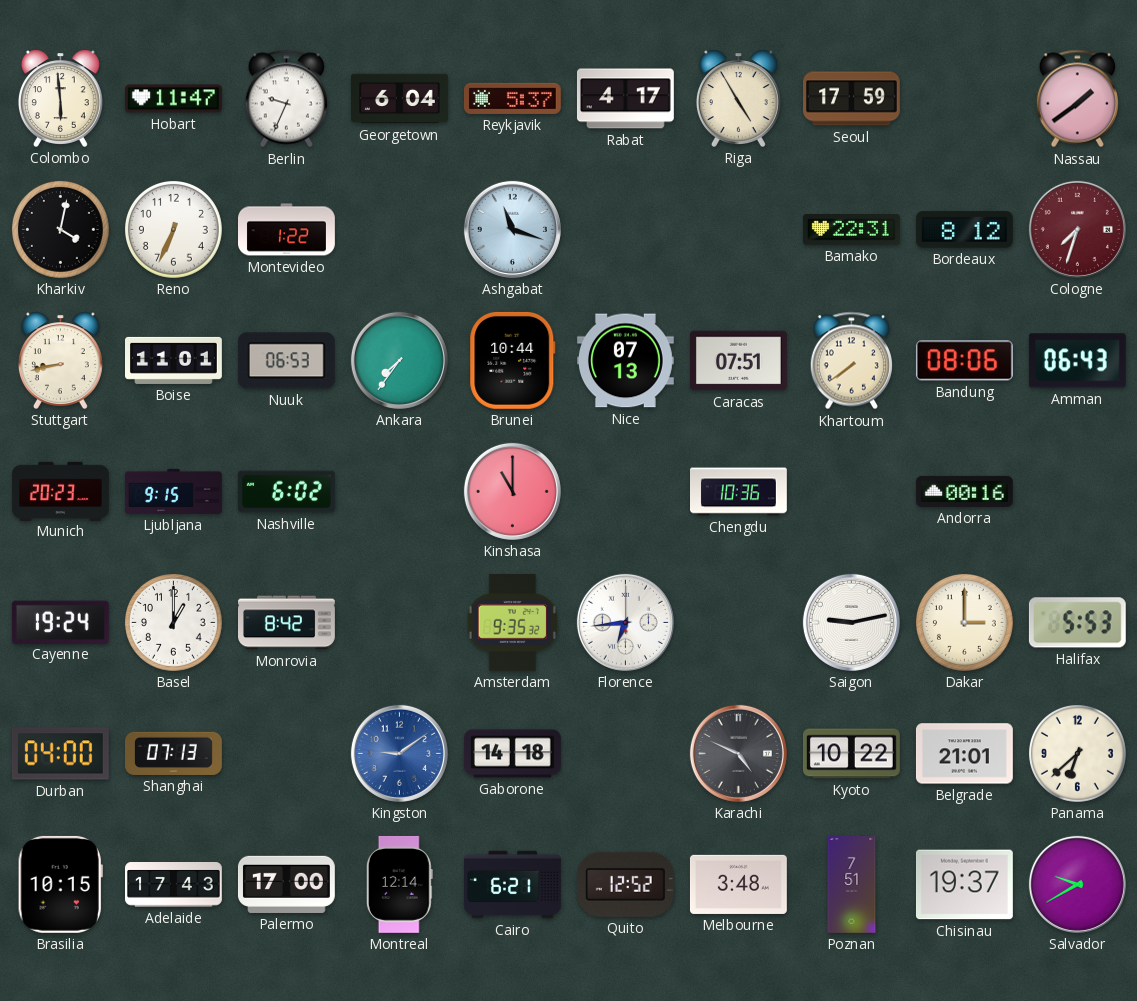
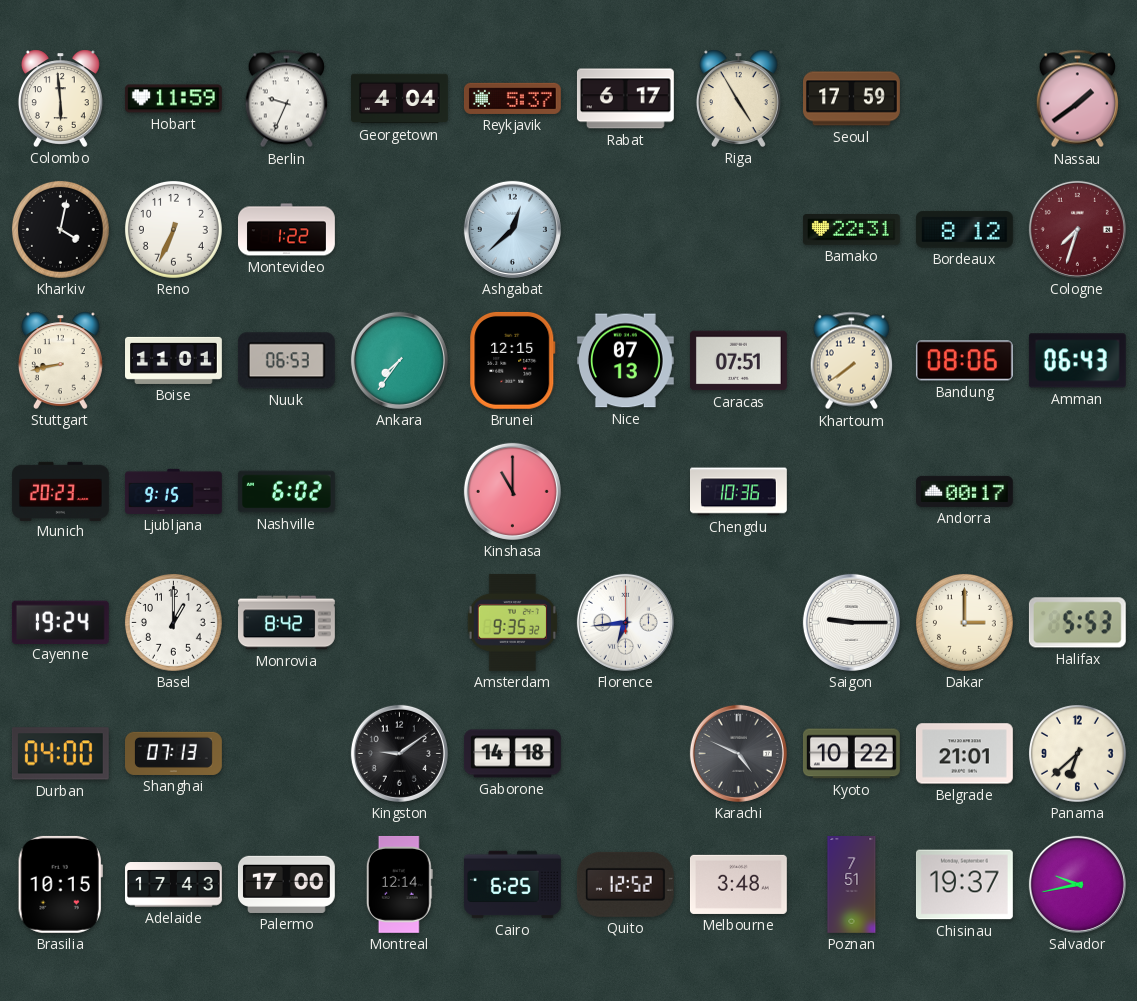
Hobart: 11:47 -> 11:59 (173, 99)
Georgetown: 6:04 -> 4:04 (400, 99)
Rabat: 4:17 -> 6:17 (625, 99)
Ashgabat: 11:18 -> 12:38 (512, 229)
Brunei: 10:44 -> 12:15 (513, 360)
Andorra: 00:16 -> 00:17 (965, 491)
Saigon: 9:13 -> 9:15 (851, 622)
Kingston dial: blue -> black (399, 753)
Cairo: 6:21 -> 6:25 (513, 885)
Salvador: 9:40 -> 9:43 (1077, 884)
